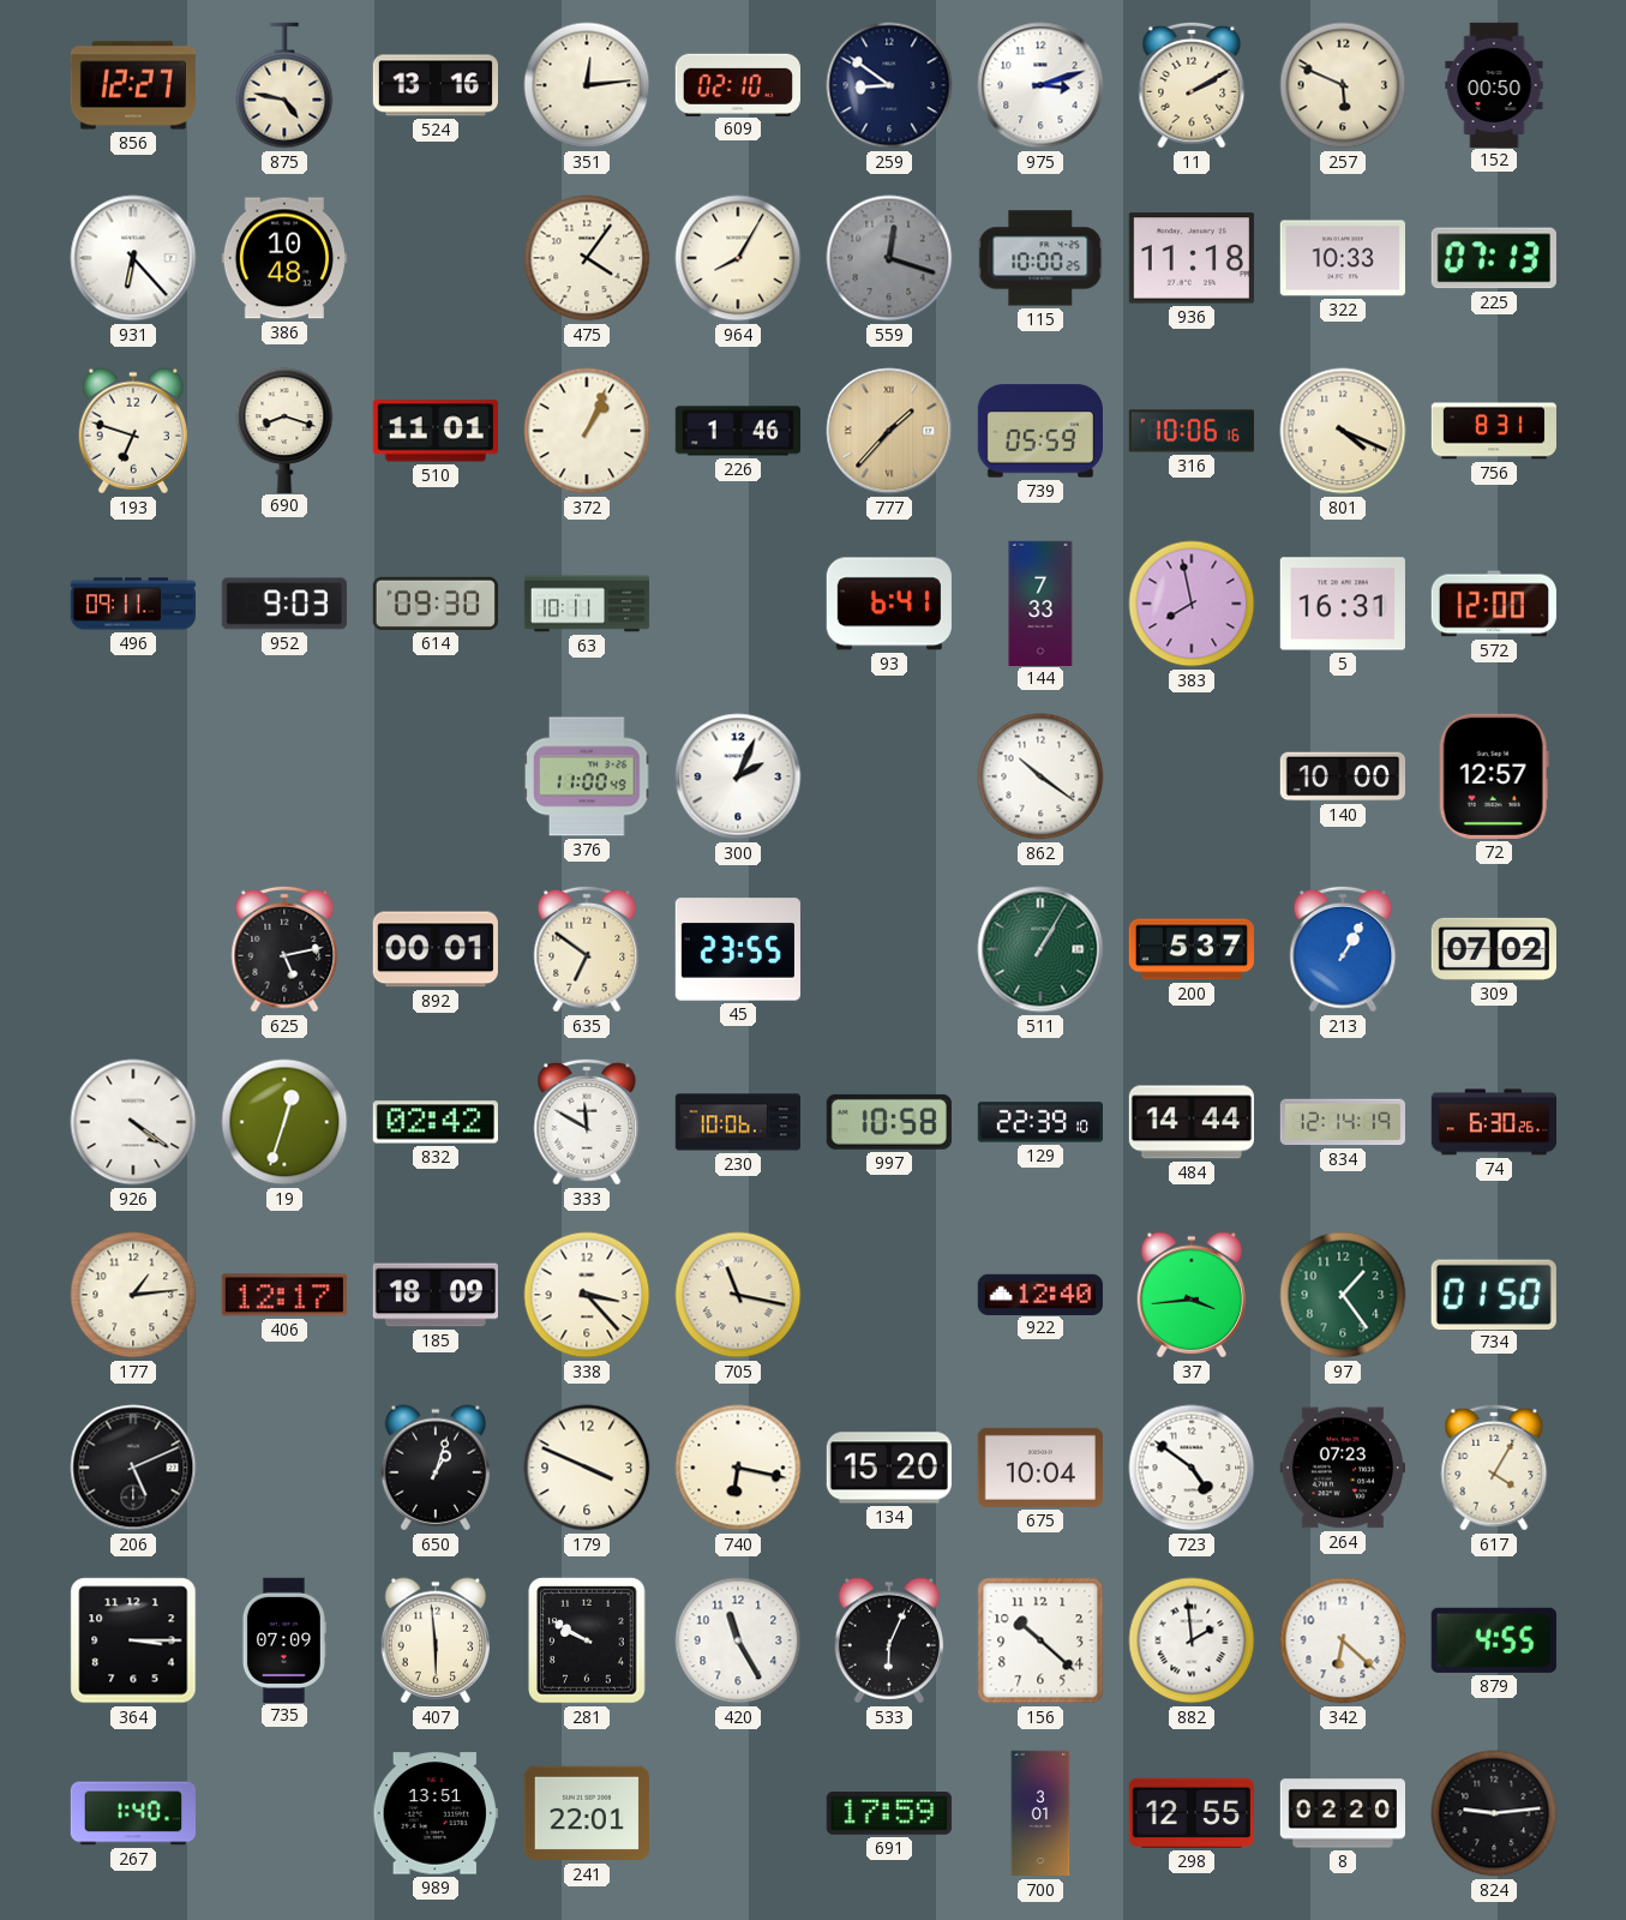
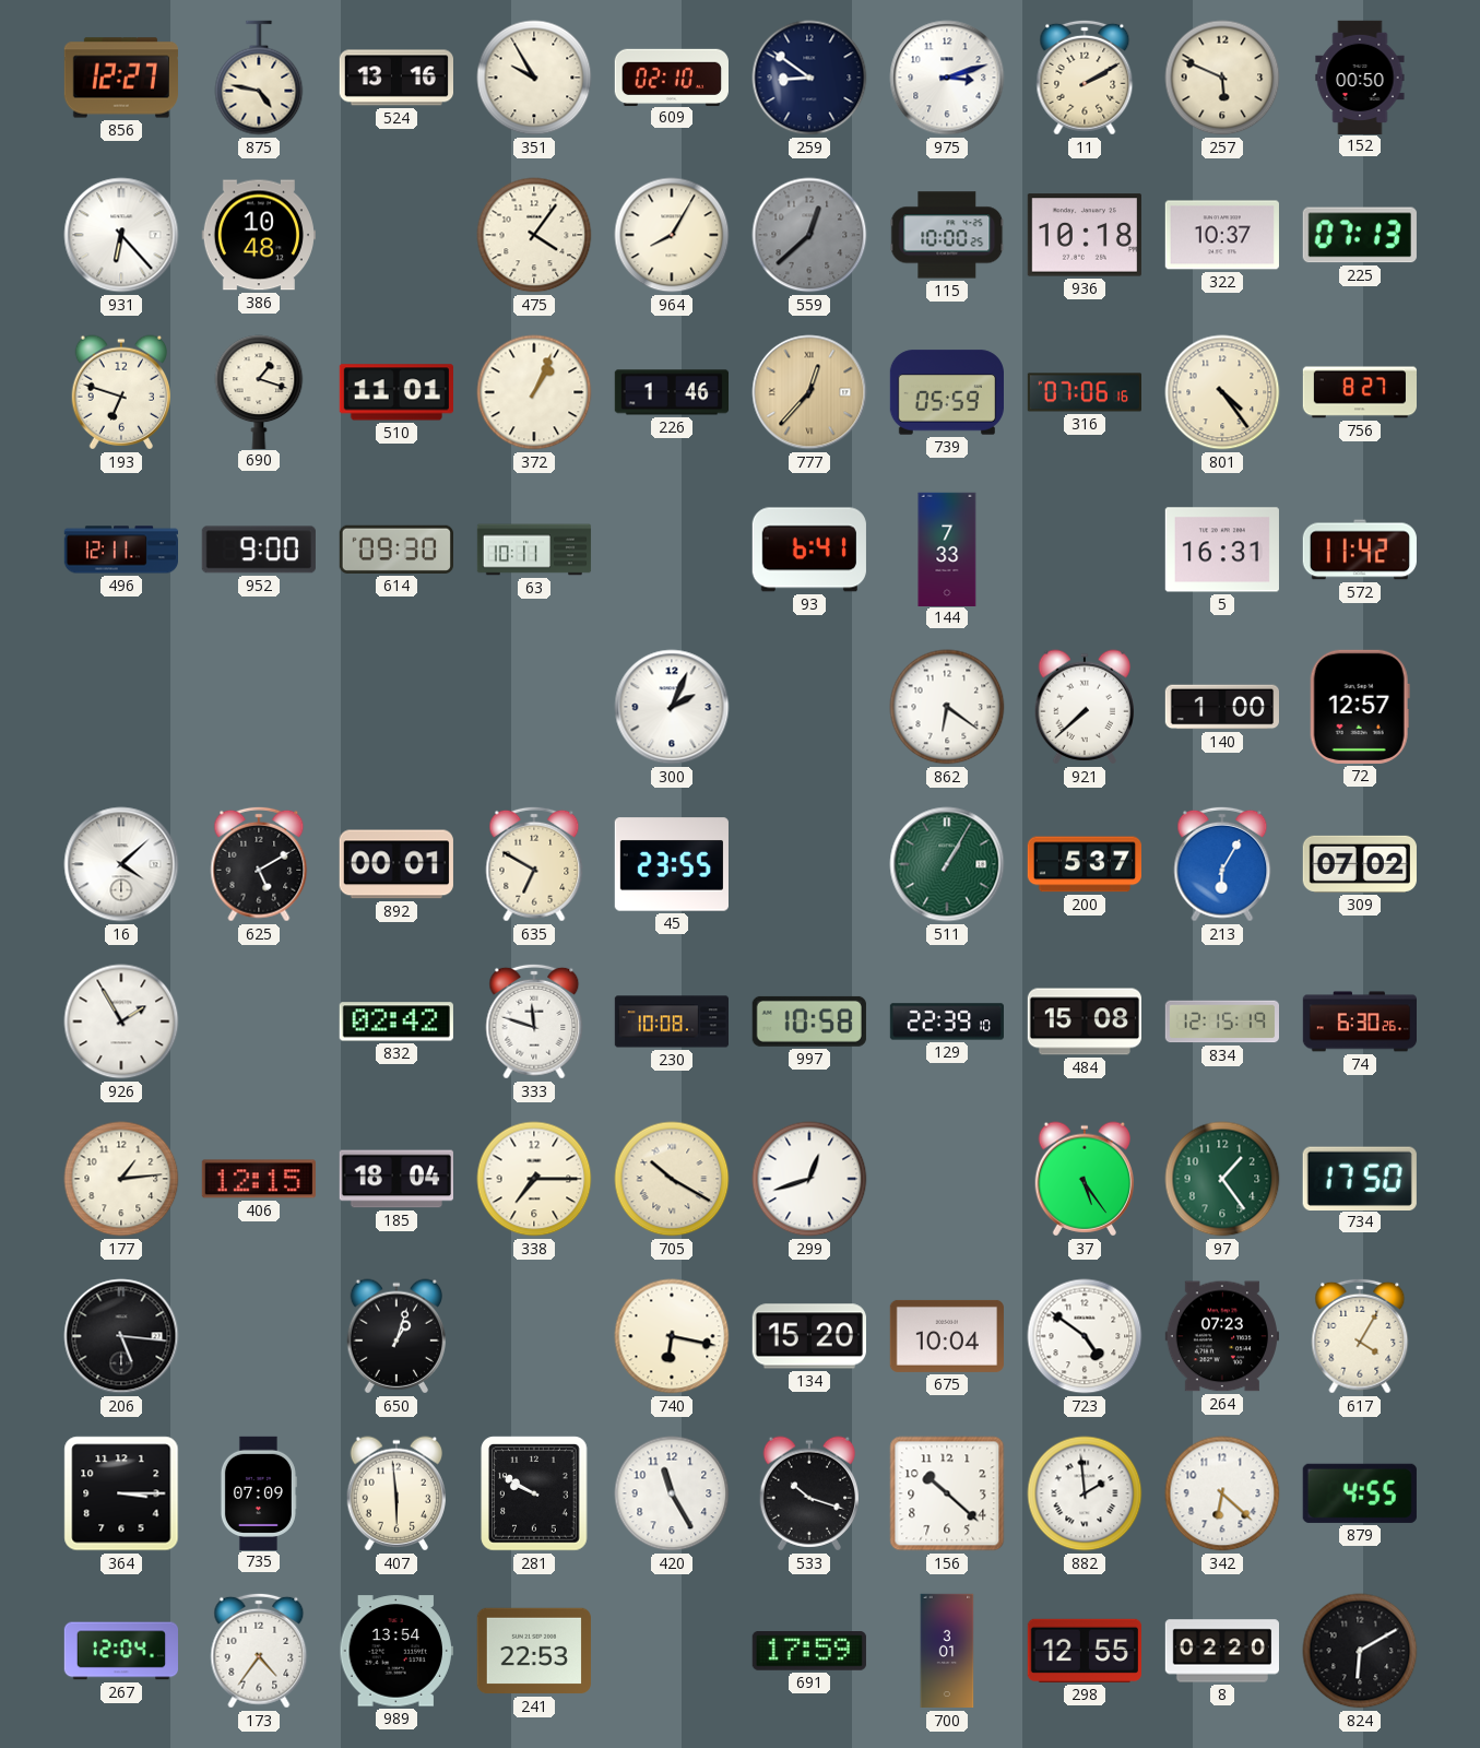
351: 12:14 -> 9:55 (534, 78)
559: 12:18 -> 12:38 (809, 235)
936: 11:18 -> 10:18 (1085, 235)
322: 10:33 -> 10:37 (1222, 235)
690: 8:18 -> 1:18 (259, 391)
777: 1:37 -> 12:37 (809, 392)
316: 10:06 -> 07:06 (1084, 392)
801: 4:19 -> 4:24 (1222, 392)
756: 8:31 -> 8:27 (1359, 392)
496: 09:11 -> 12:11 (120, 550)
952: 9:03 -> 9:00 (259, 550)
383: 7:58 -> none (1192, 604)
572: 12:00 -> 11:42 (1360, 550)
376: 11:00 -> none (587, 776)
862: 10:21 -> 6:21 (947, 707)
921: none -> 7:38 (1084, 707)
140: 10:00 -> 1:00 (1221, 707)
16: none -> 4:08 (121, 864)
625: 5:13 -> 5:10 (259, 864)
635: 6:51 -> 6:50 (534, 864)
213: 1:05 -> 6:05 (1222, 864)
926: 4:21 -> 1:55 (121, 1021)
19: 12:33 -> none (284, 1122)
333: 11:50 -> 11:48 (534, 1021)
230: 10:06 -> 10:08 (671, 1021)
484: 14:44 -> 15:08 (1084, 1021)
834: 12:14 -> 12:15 (1221, 1021)
406: 12:17 -> 12:15 (259, 1179)
185: 18:09 -> 18:04 (396, 1179)
338: 3:23 -> 7:15 (534, 1179)
705: 11:17 -> 10:20 (672, 1179)
299: none -> 12:42 (809, 1179)
922: 12:40 -> none (1040, 1294)
37: 3:44 -> 5:24 (1084, 1179)
734: 01:50 -> 17:50 (1360, 1178)
206: 5:11 -> 5:16 (121, 1336)
179: 3:49 -> none (587, 1468)
533: 6:04 -> 10:18 (808, 1493)
267: 1:40 -> 12:04 (120, 1651)
173: none -> 4:36 (259, 1651)
989: 13:51 -> 13:54 (396, 1651)
241: 22:01 -> 22:53 (534, 1651)
824: 9:14 -> 6:10 (1360, 1651)
